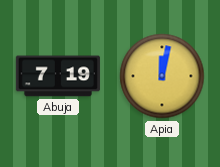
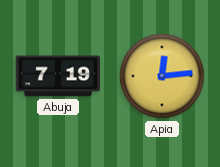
Apia: 12:02 -> 12:14 (162, 76)
